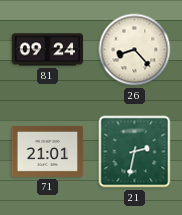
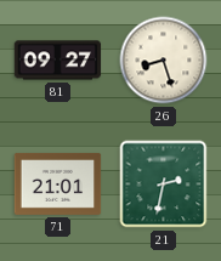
81: 09:24 -> 09:27 (58, 61)
26: 8:23 -> 8:27 (164, 61)
